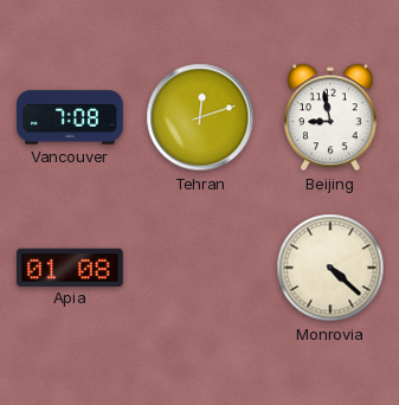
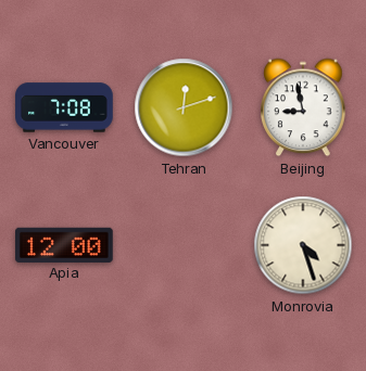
Apia: 01:08 -> 12:00 (65, 244)
Monrovia: 4:22 -> 4:27 (303, 245)
